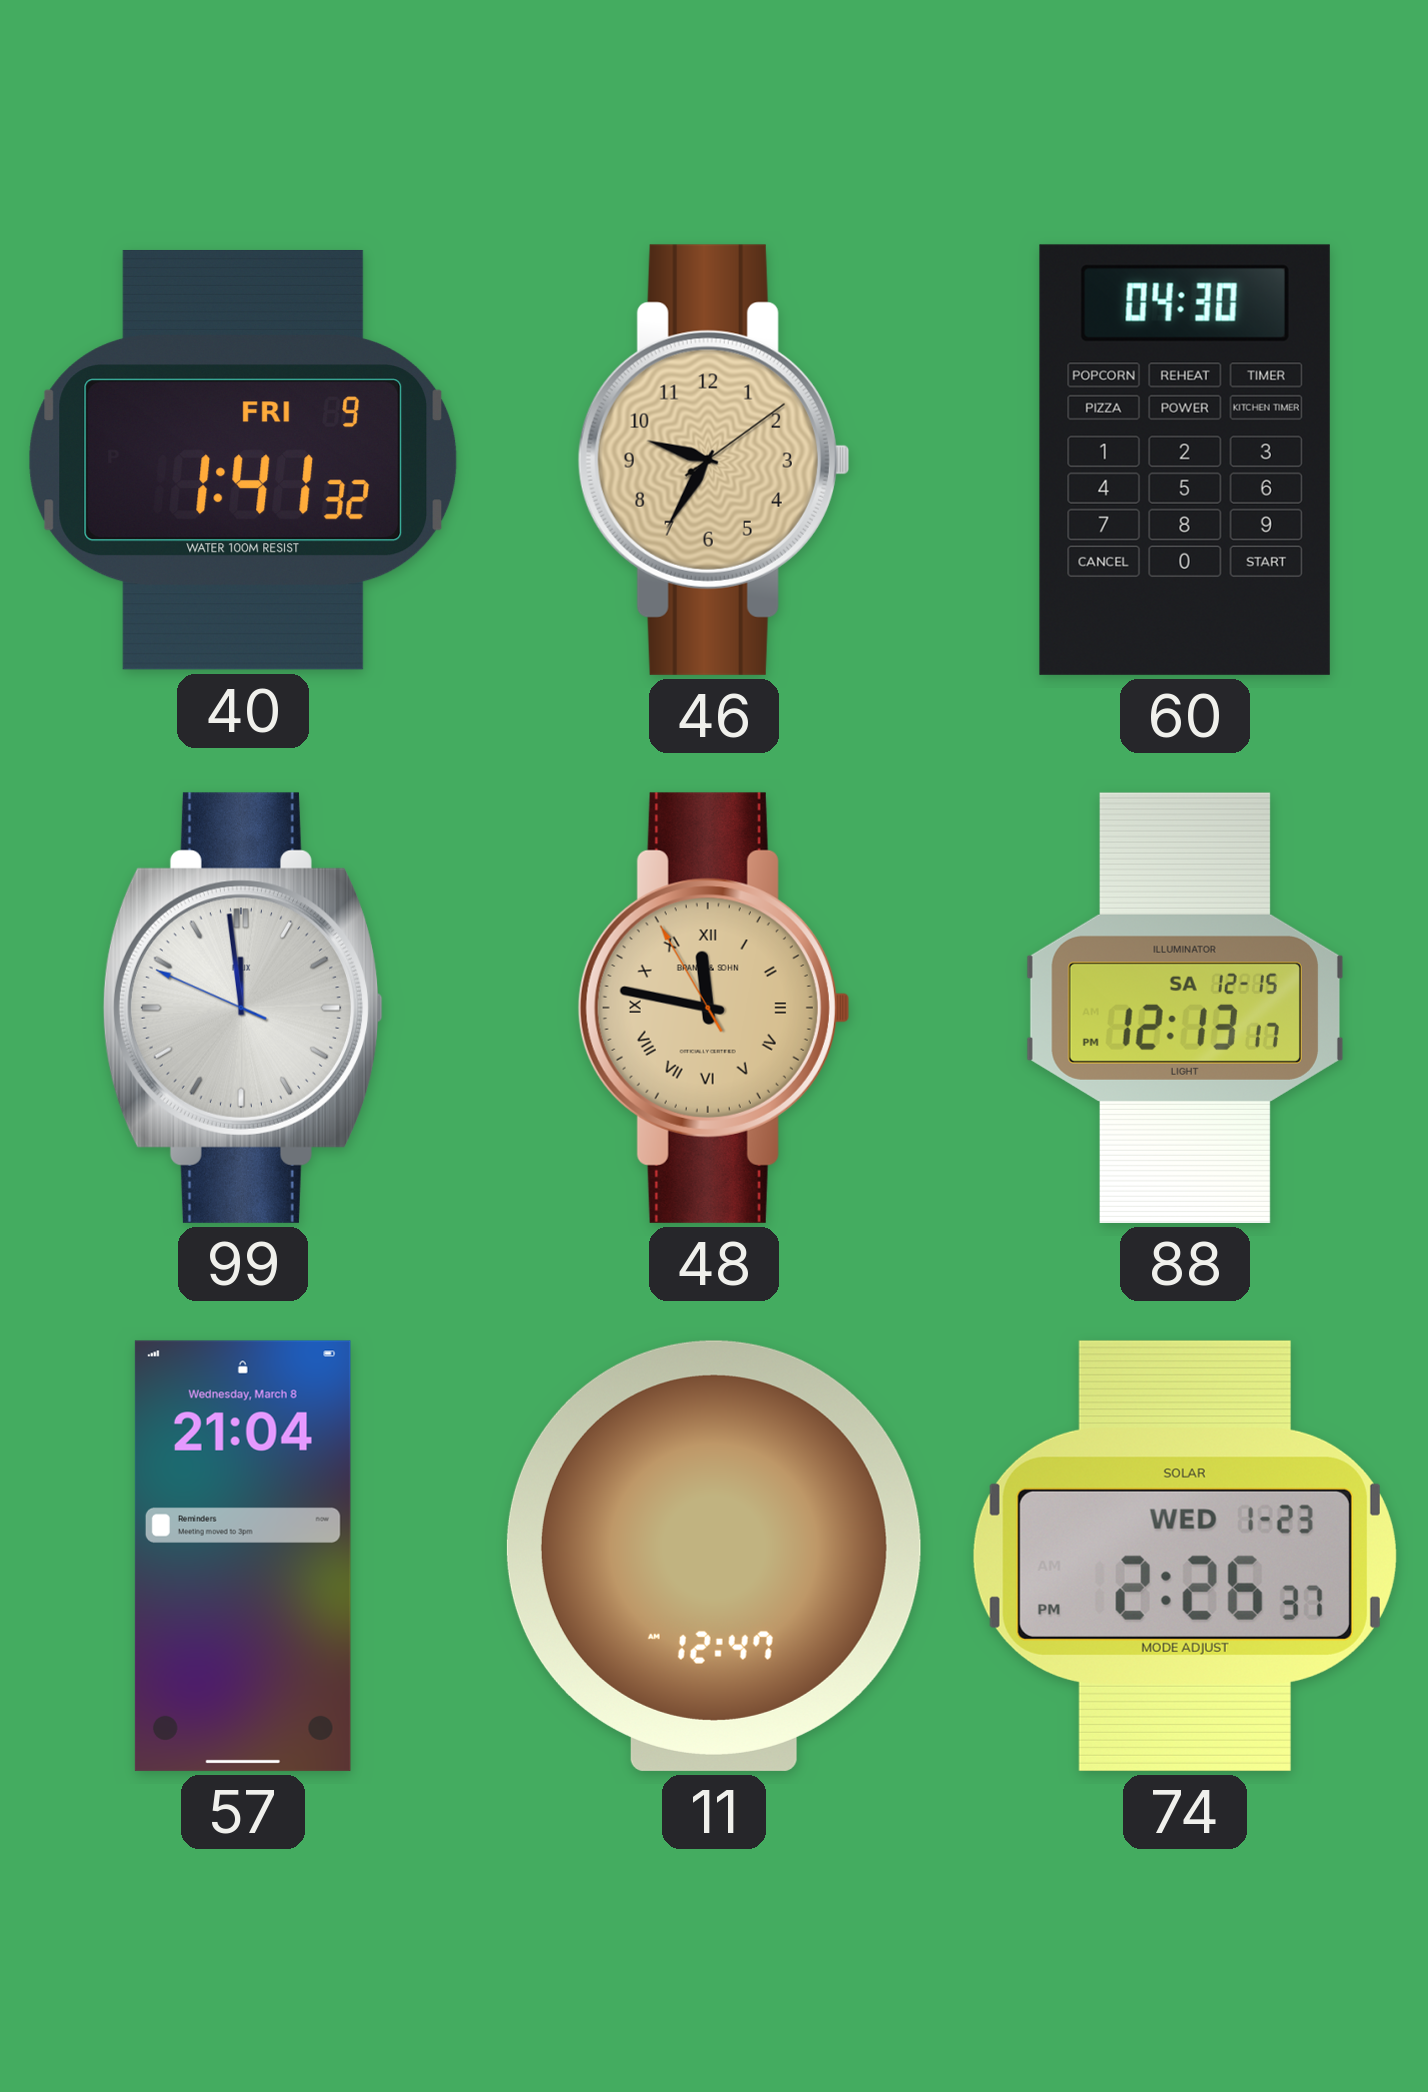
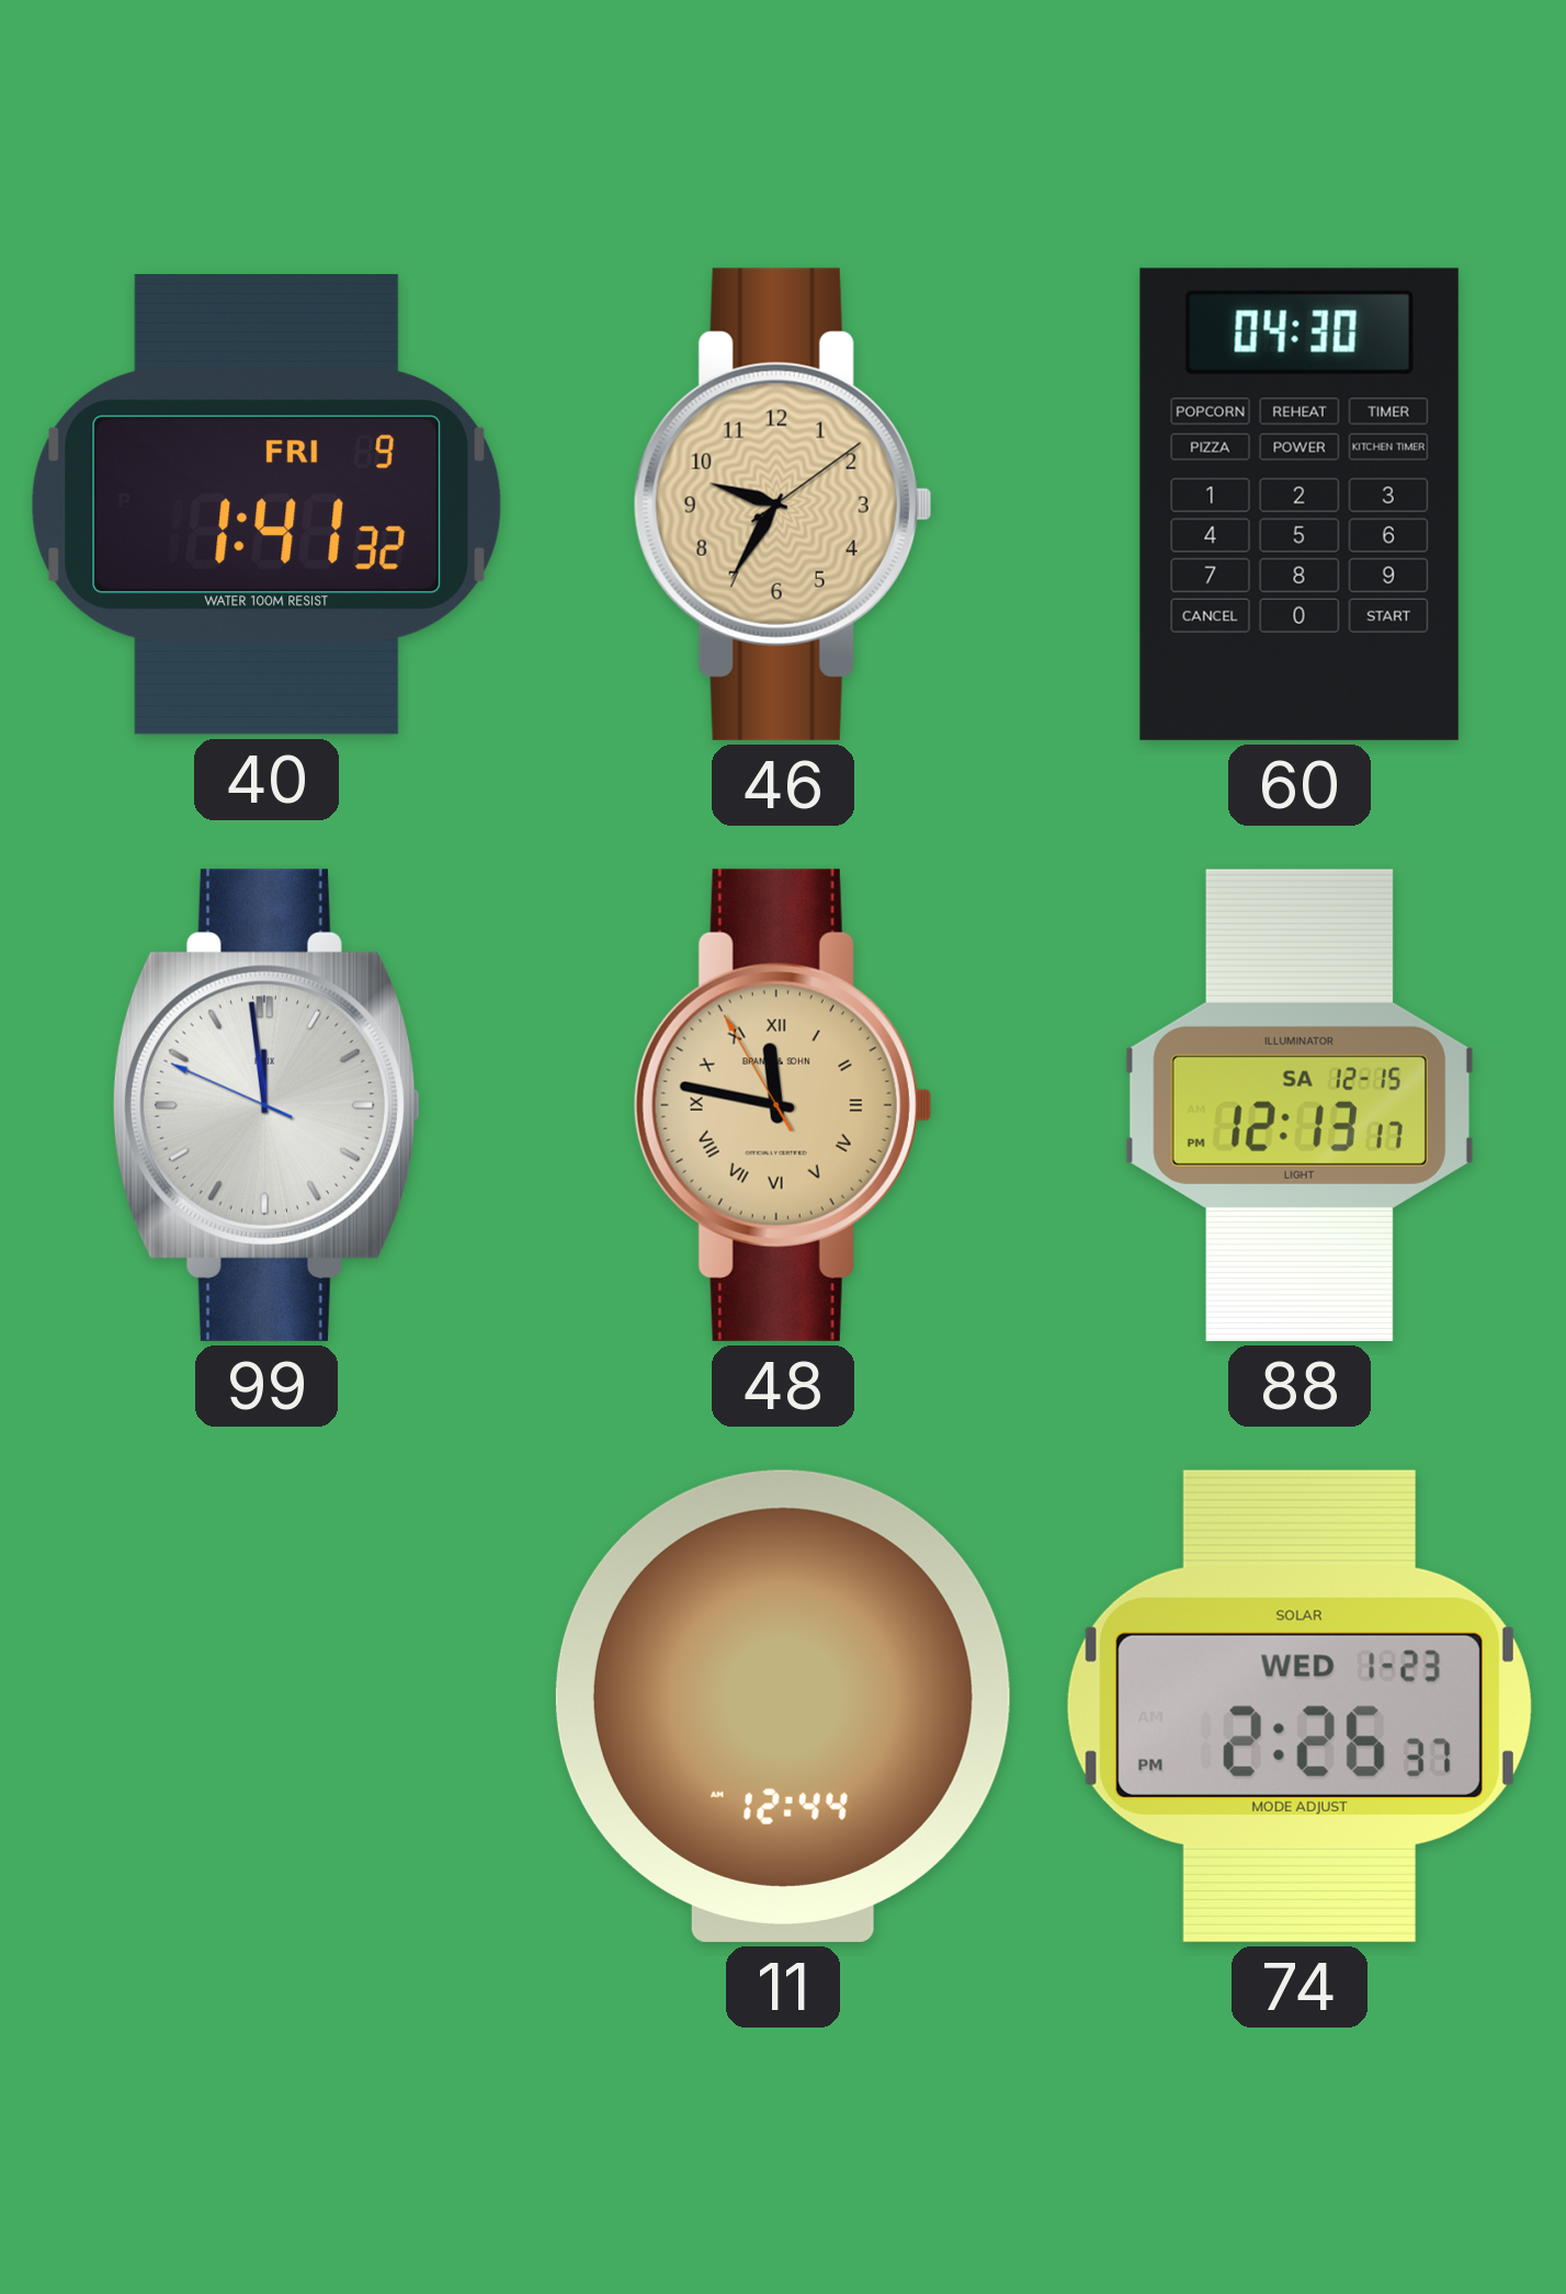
57: 21:04 -> none (243, 1556)
11: 12:47 -> 12:44 (783, 1706)
